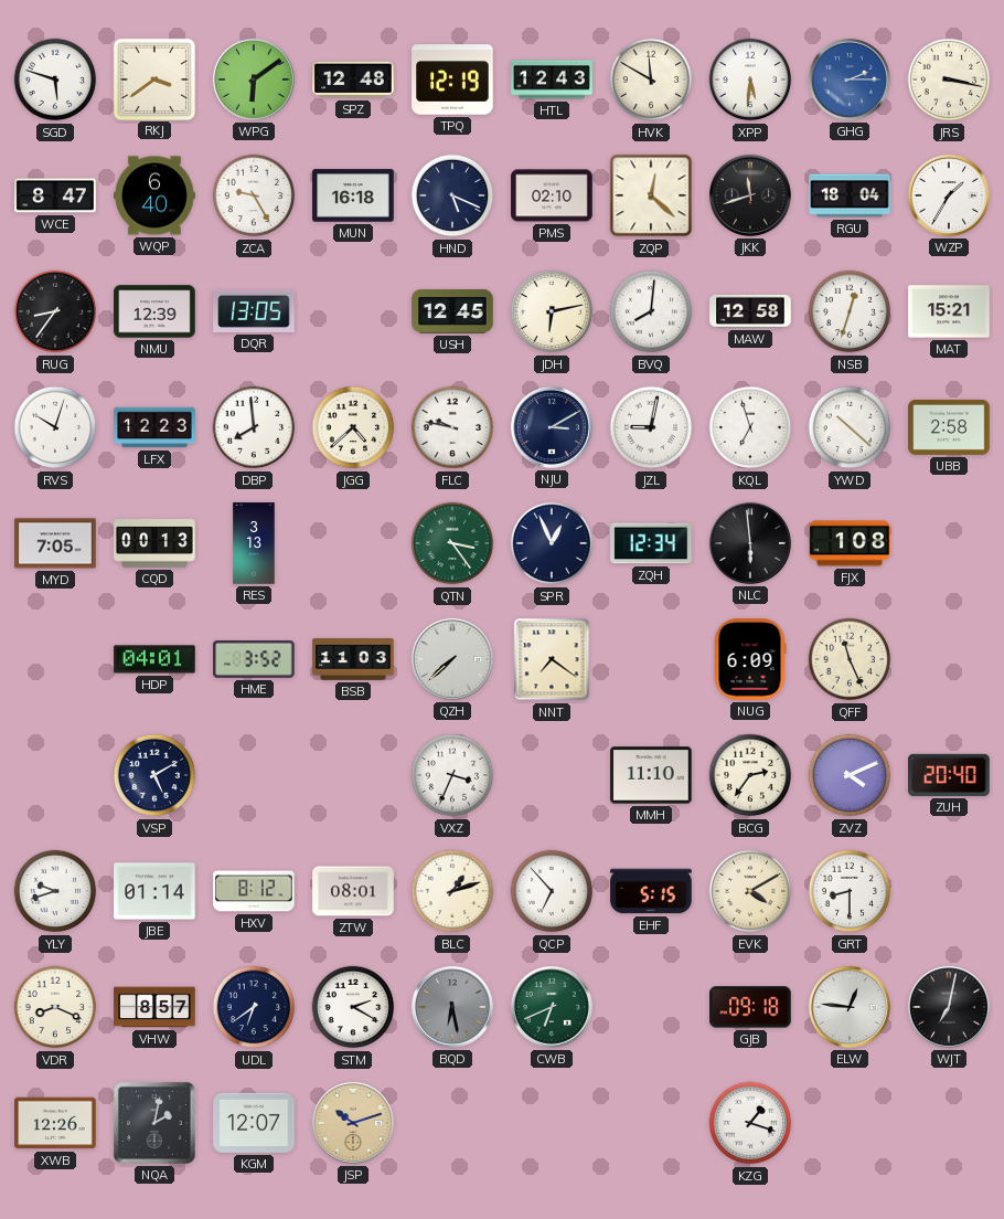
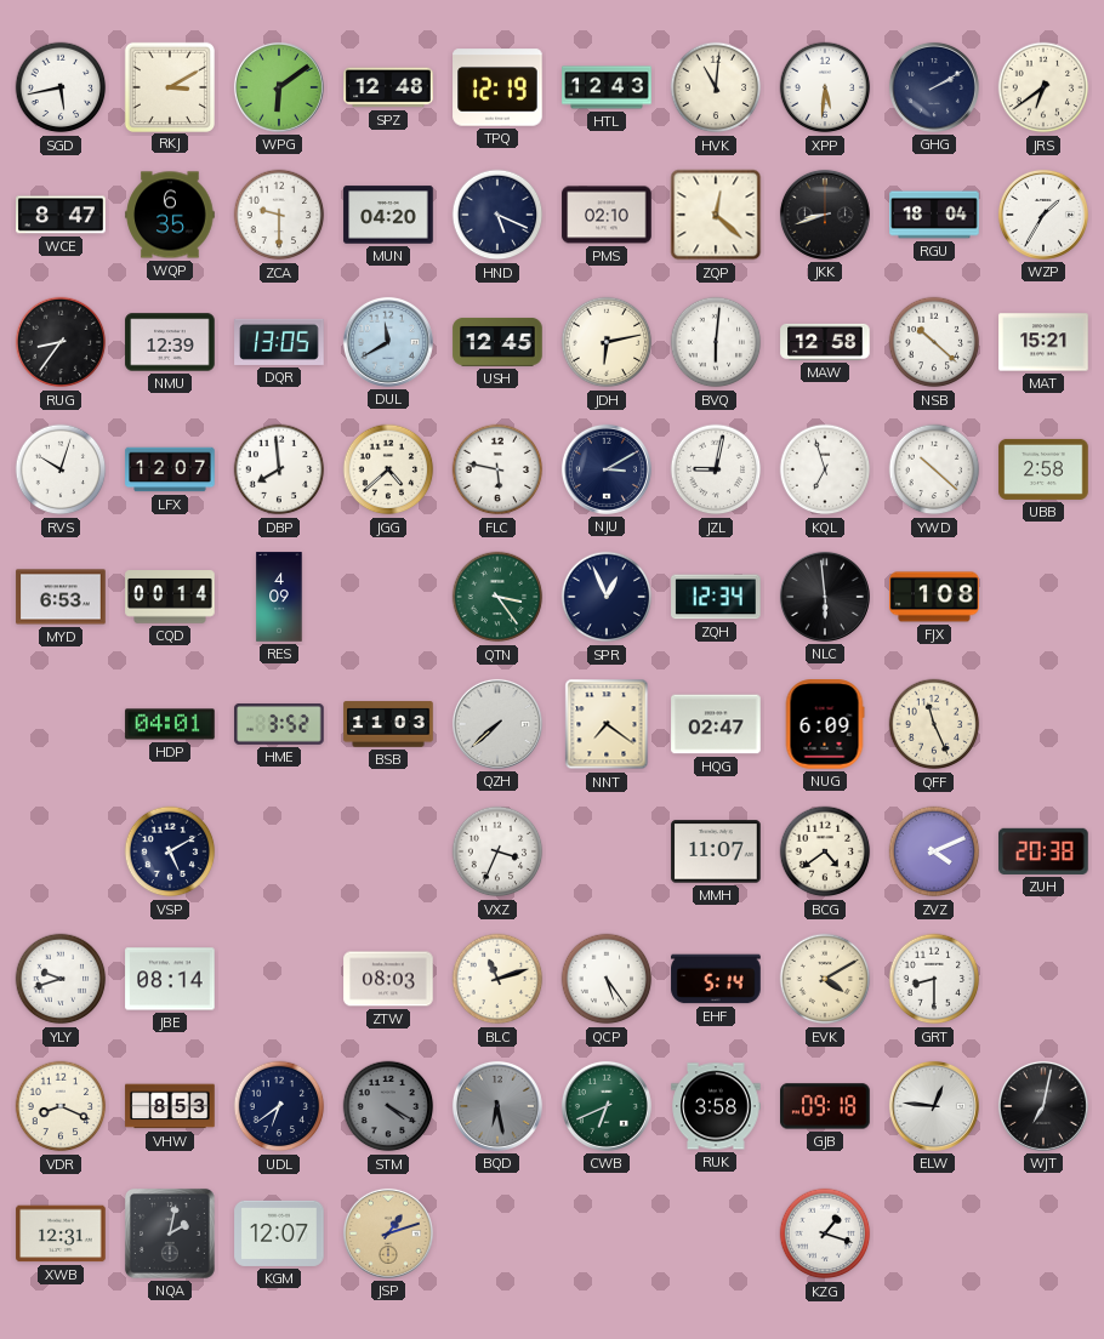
SGD: 5:48 -> 5:43 (61, 87)
RKJ: 3:39 -> 3:10 (169, 86)
HVK: 11:50 -> 11:01 (716, 87)
GHG: 2:15 -> 2:10 (934, 87)
GHG dial: blue -> navy (934, 87)
JRS: 3:17 -> 6:39 (1043, 87)
WQP: 6:40 -> 6:35 (170, 215)
ZCA: 9:25 -> 9:30 (279, 215)
MUN: 16:18 -> 04:20 (388, 215)
JKK: 11:42 -> 8:42 (825, 215)
DUL: none -> 11:40 (388, 342)
BVQ: 8:01 -> 6:01 (716, 342)
NSB: 12:33 -> 10:22 (934, 342)
LFX: 12:23 -> 12:07 (170, 469)
FLC: 9:47 -> 5:47 (497, 469)
MYD: 7:05 -> 6:53 (61, 597)
CQD: 00:13 -> 00:14 (170, 597)
RES: 3:13 -> 4:09 (279, 597)
HQG: none -> 02:47 (716, 724)
MMH: 11:10 -> 11:07 (716, 851)
BCG: 2:36 -> 4:39 (825, 851)
ZUH: 20:40 -> 20:38 (1043, 851)
JBE: 01:14 -> 08:14 (170, 979)
HXV: 8:12 -> none (254, 891)
ZTW: 08:01 -> 08:03 (388, 979)
BLC: 1:12 -> 11:12 (497, 979)
QCP: 6:53 -> 5:24 (607, 979)
EHF: 5:15 -> 5:14 (716, 979)
VHW: 8:57 -> 8:53 (170, 1106)
STM: 2:20 -> 4:20 (388, 1106)
STM dial: white -> grey (388, 1106)
RUK: none -> 3:58 (716, 1106)
XWB: 12:26 -> 12:31 (61, 1233)
JSP: 10:12 -> 1:12 (388, 1233)
